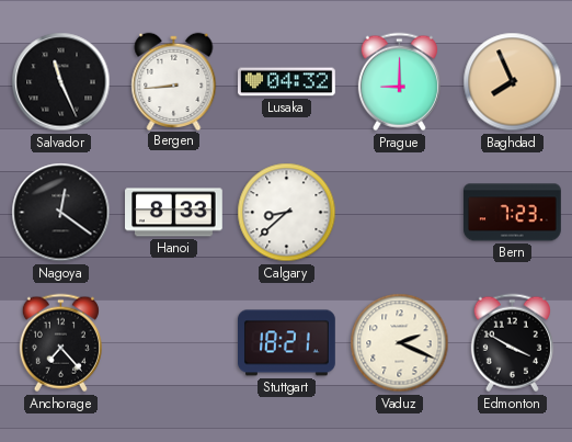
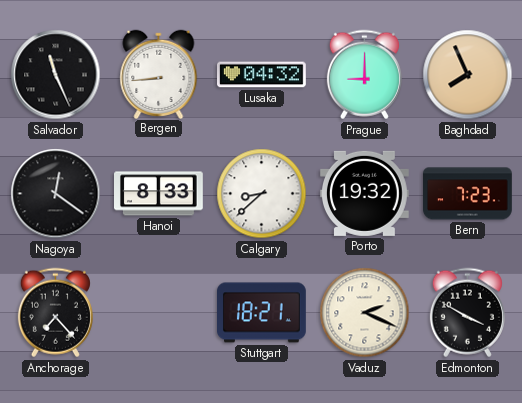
Porto: none -> 19:32 (364, 193)
